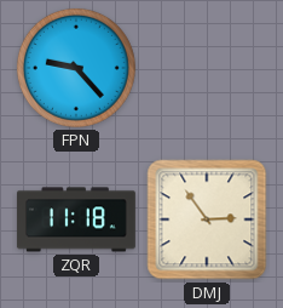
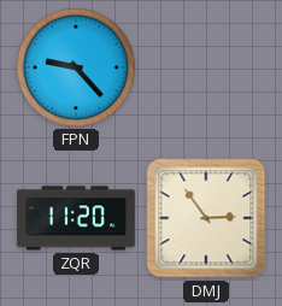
ZQR: 11:18 -> 11:20 (76, 218)
